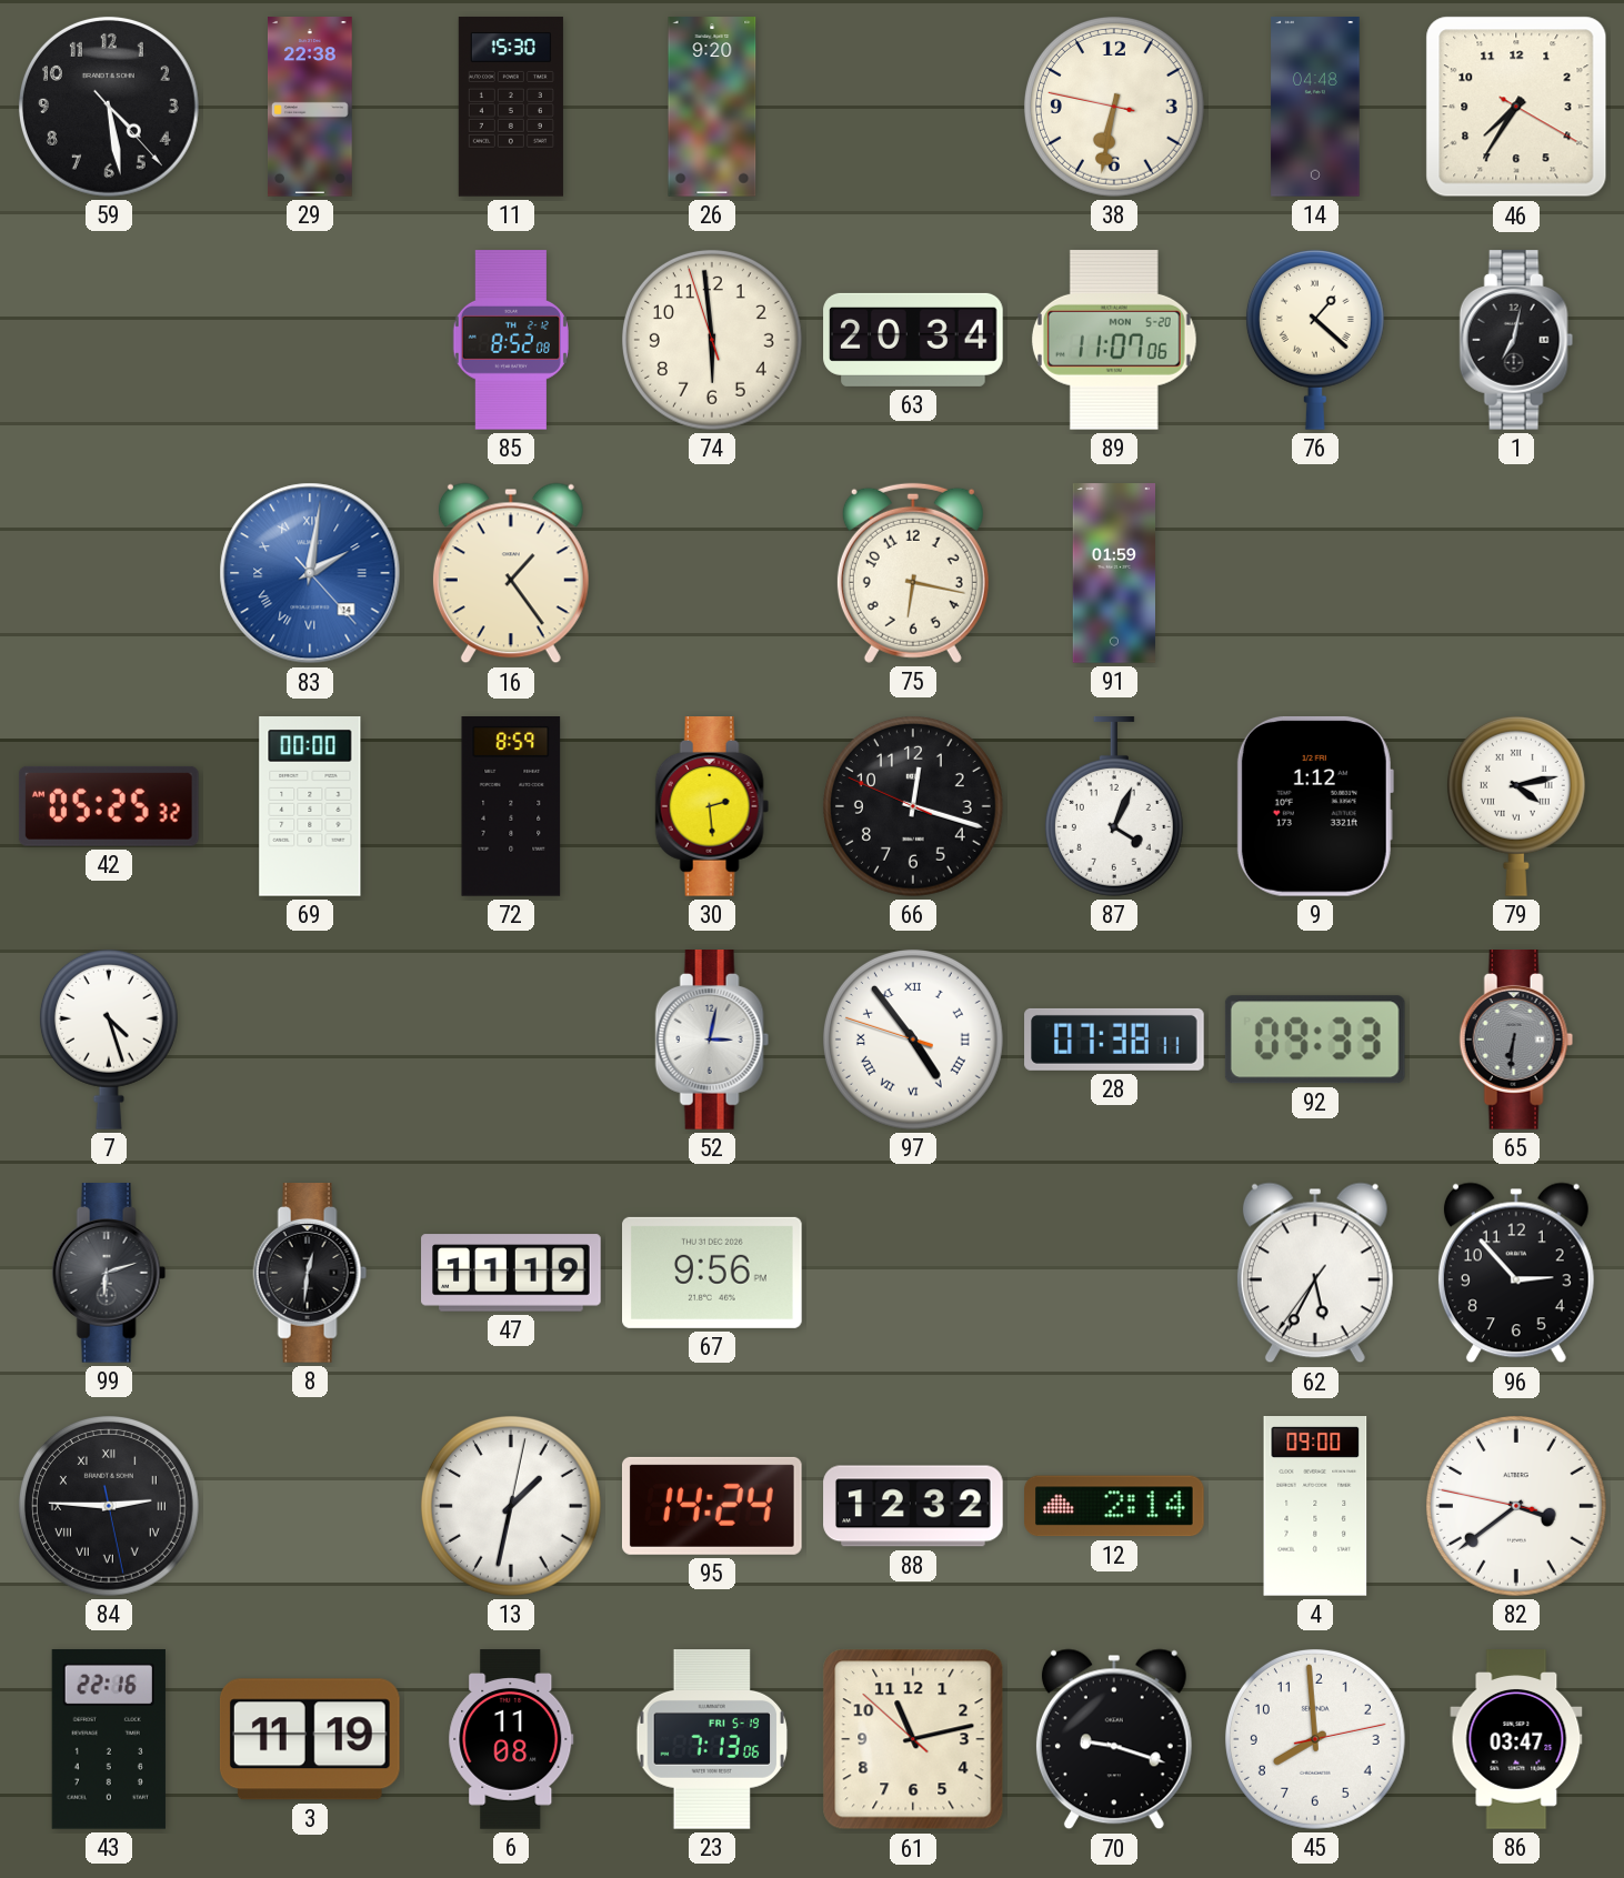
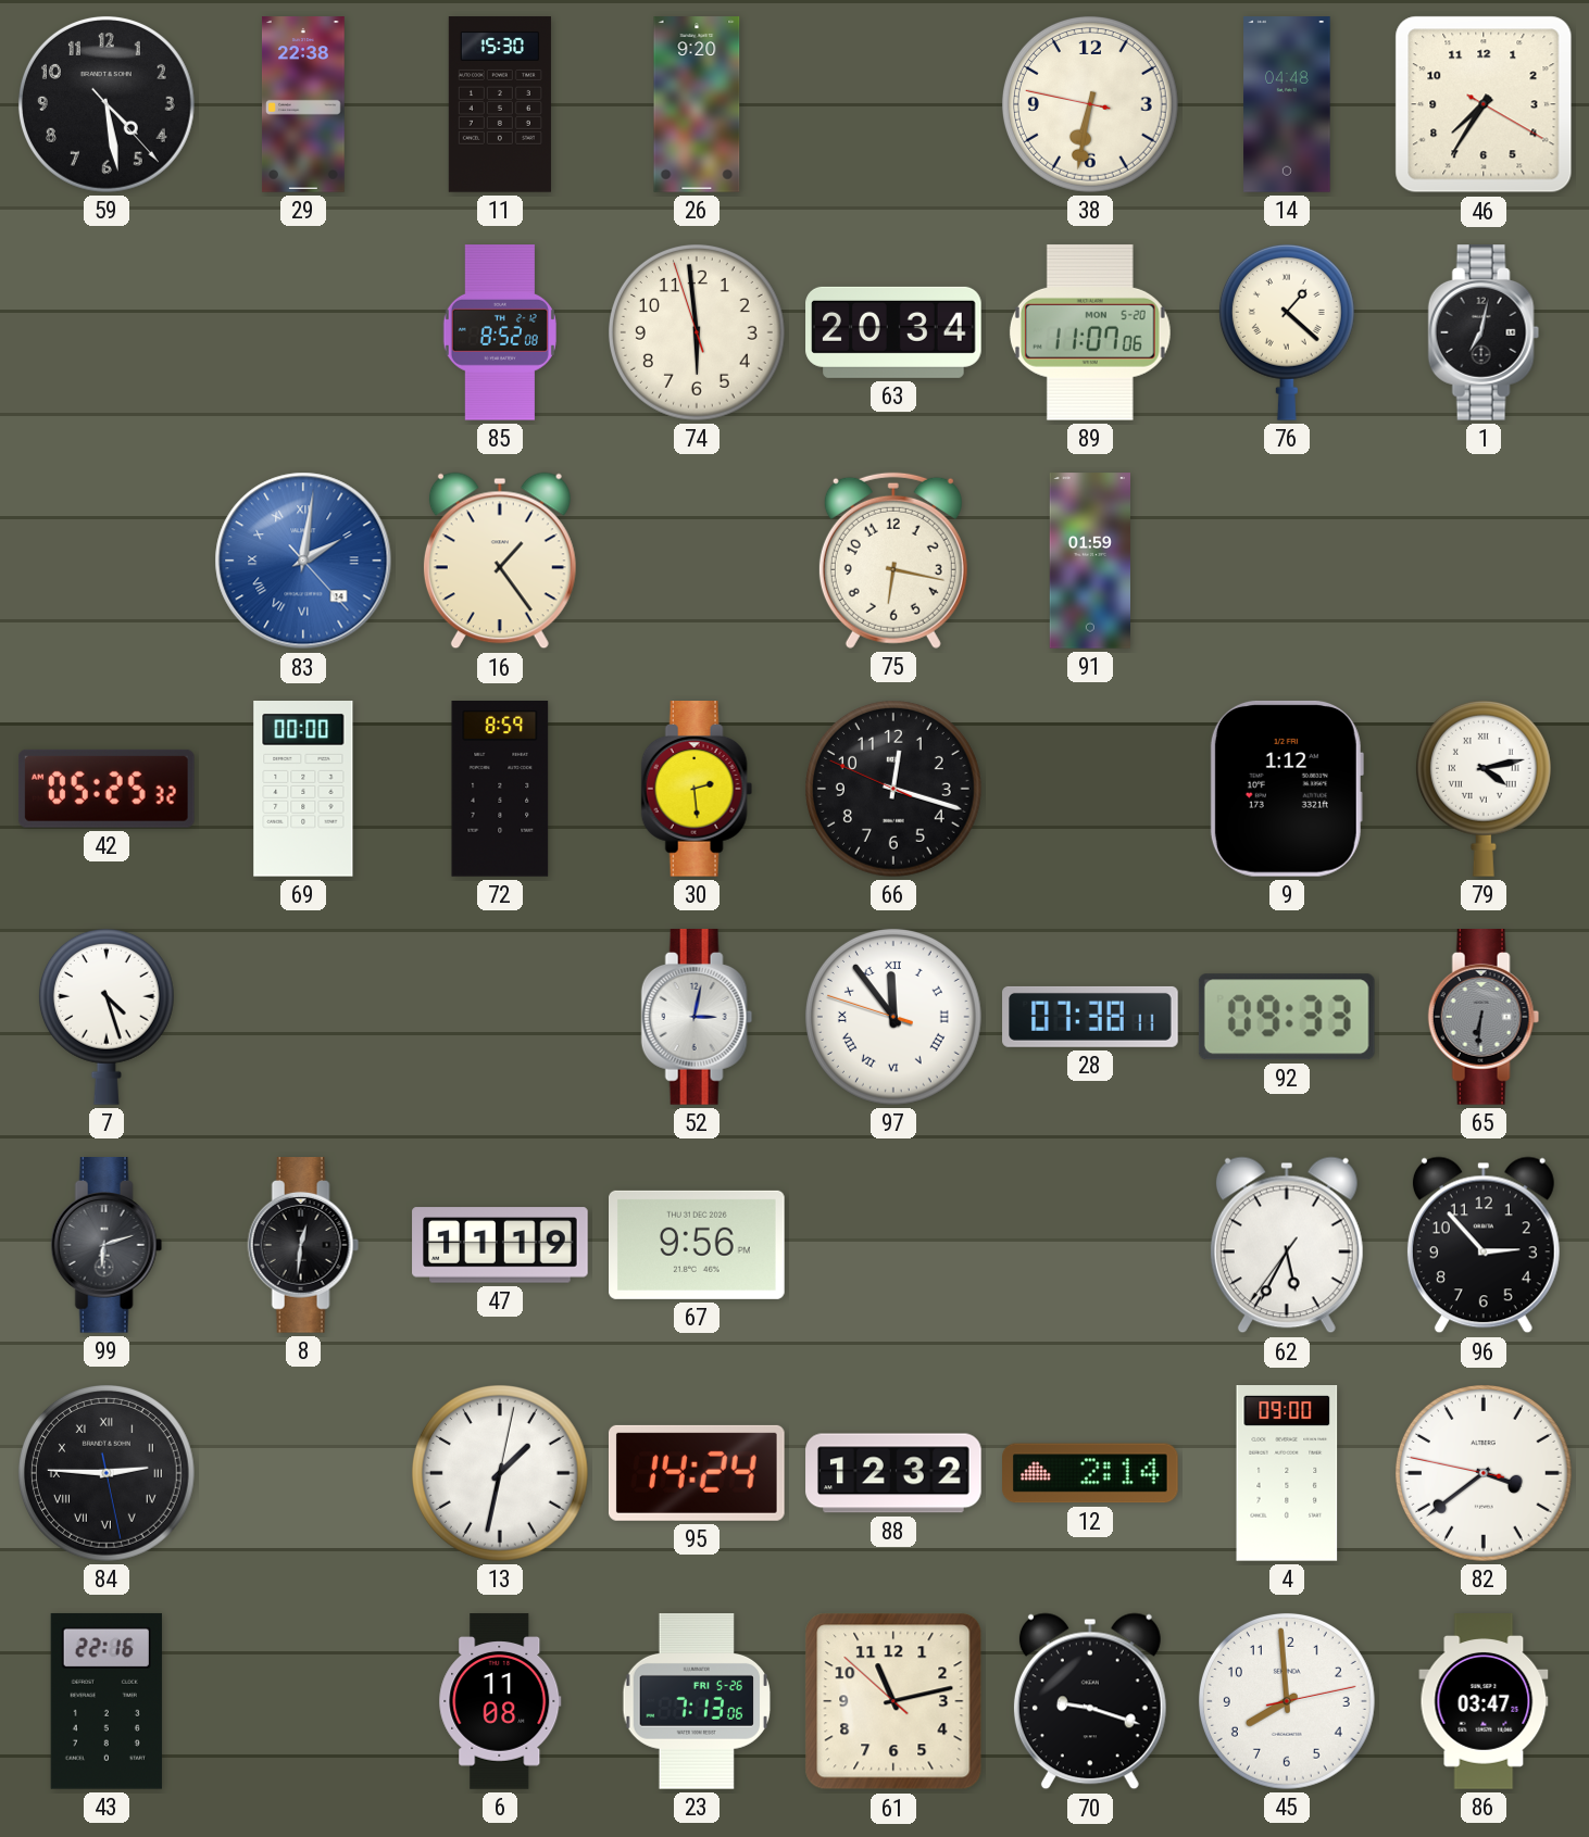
87: 4:04 -> none (1114, 807)
97: 4:53 -> 11:53 (893, 1017)
3: 11:19 -> none (310, 1739)
23 date: FRI 5-19 -> FRI 5-26 (697, 1702)
